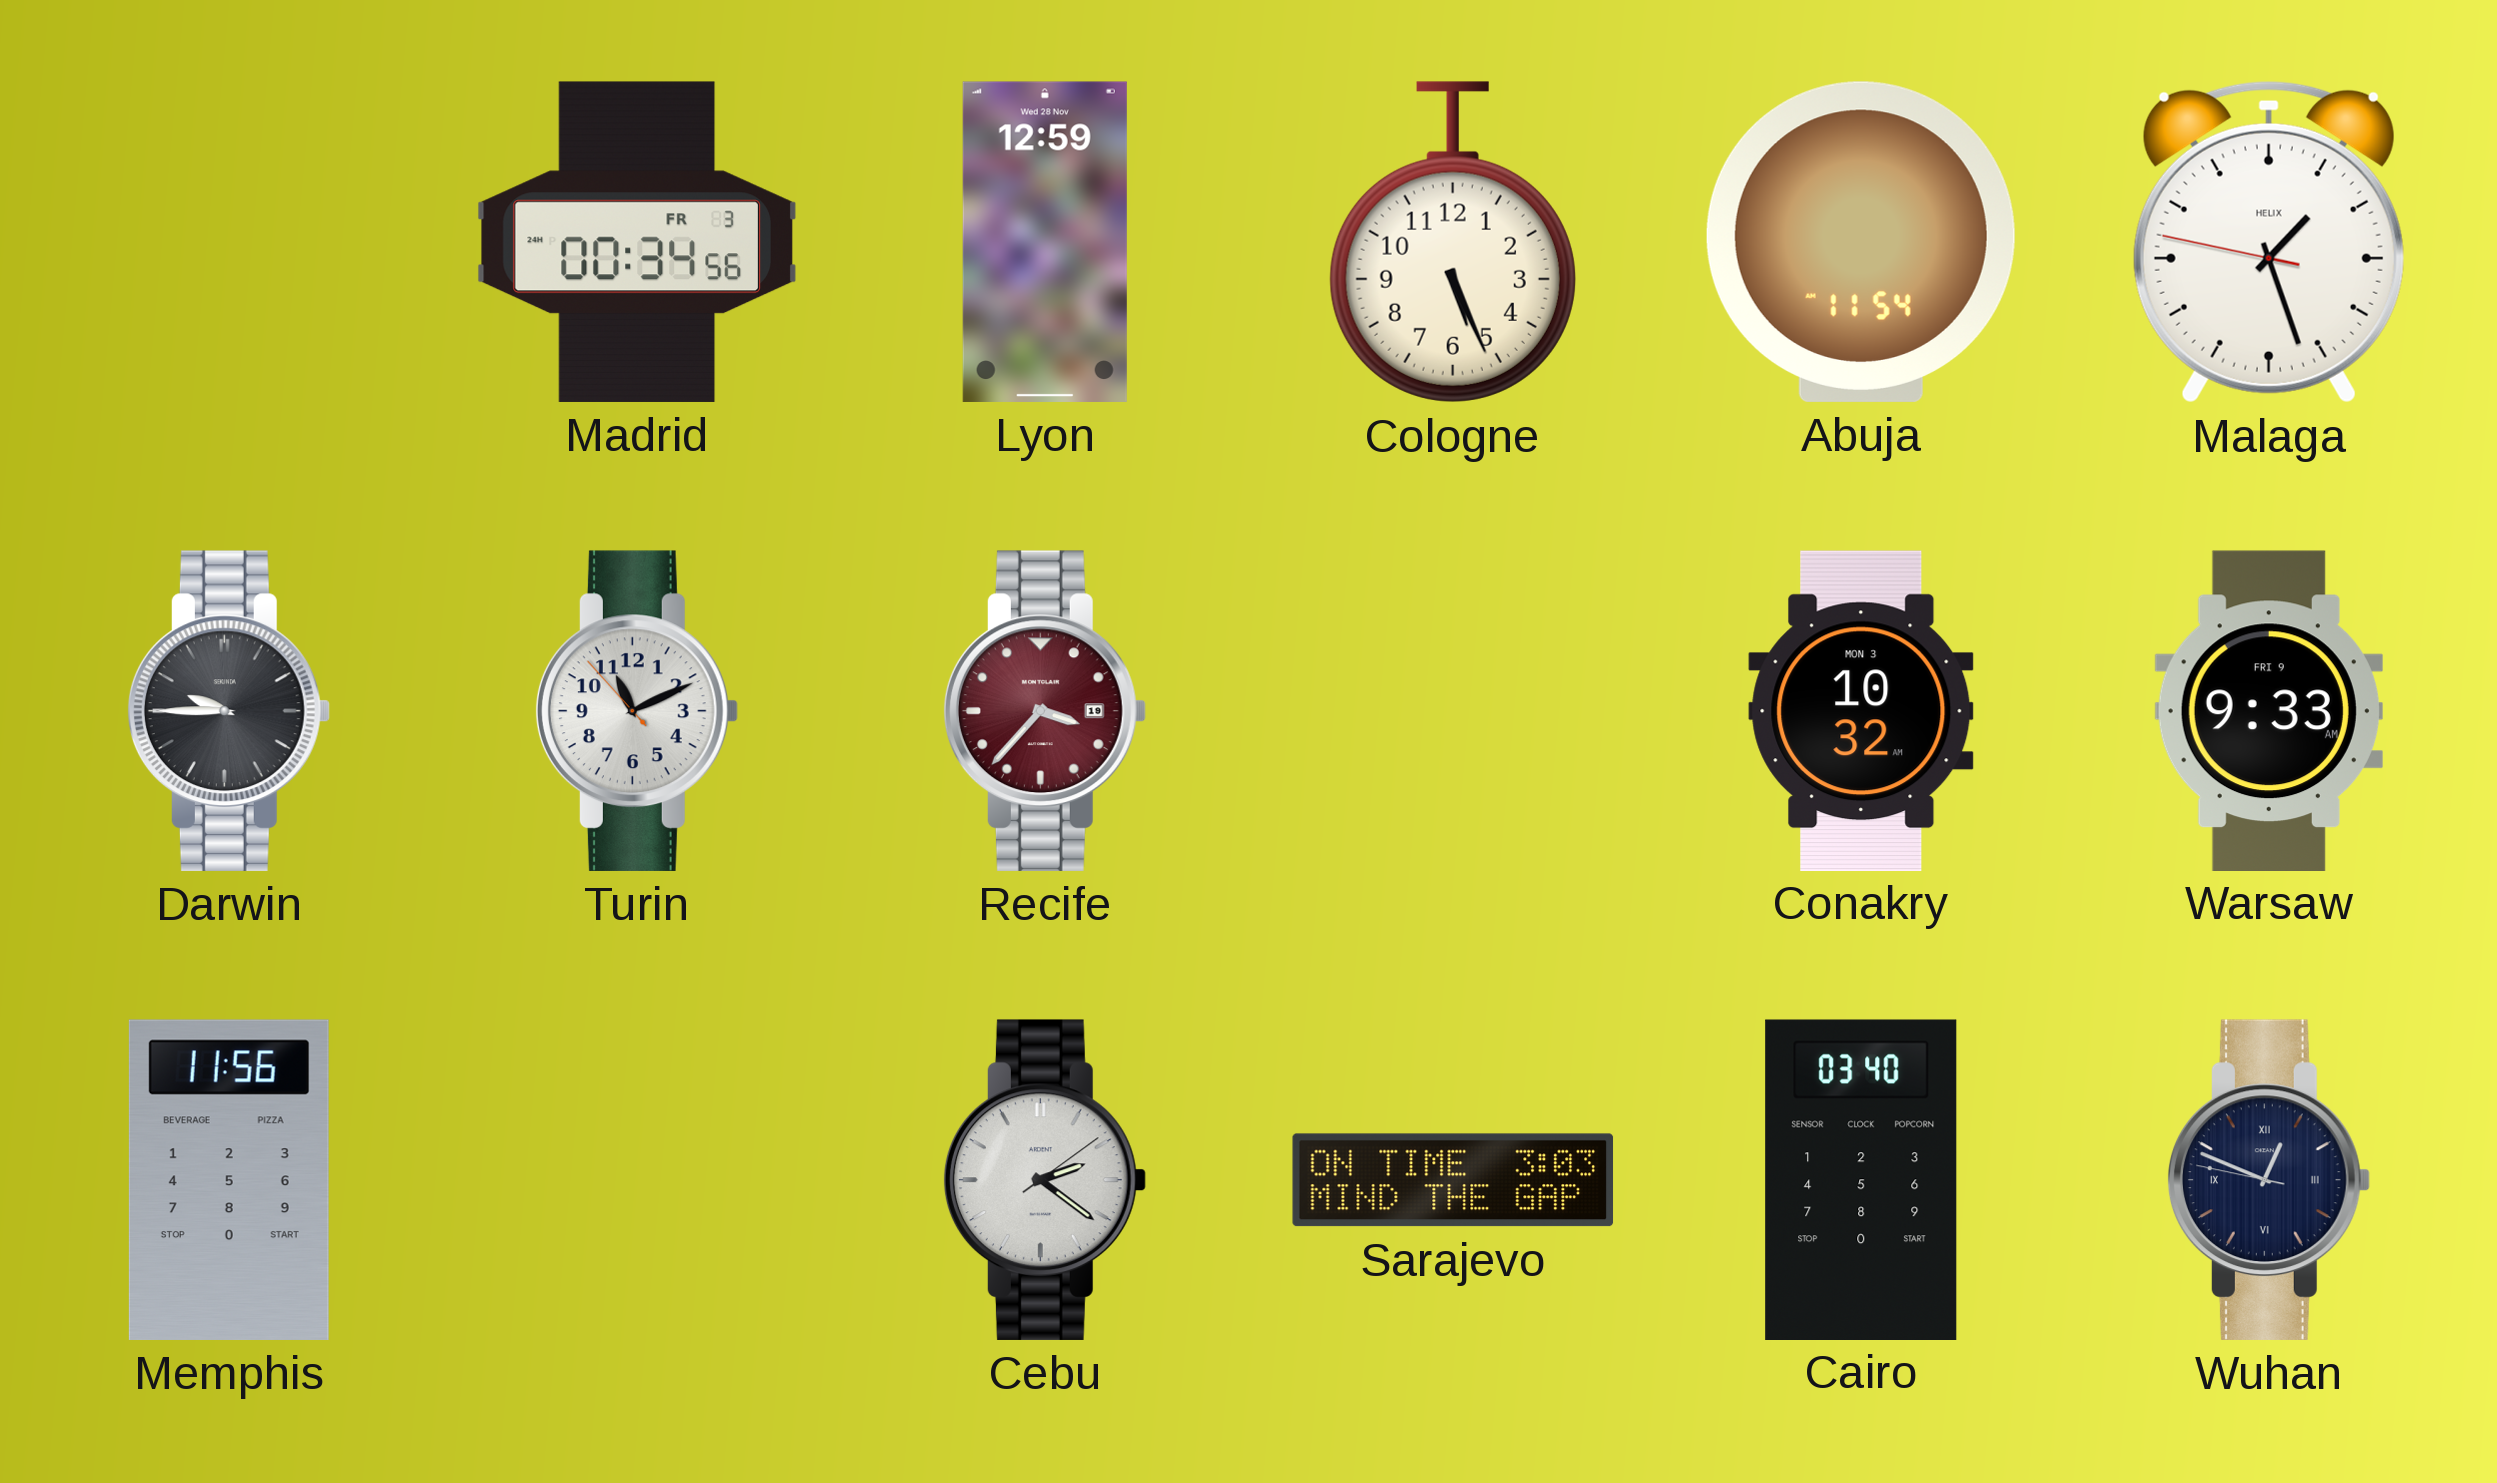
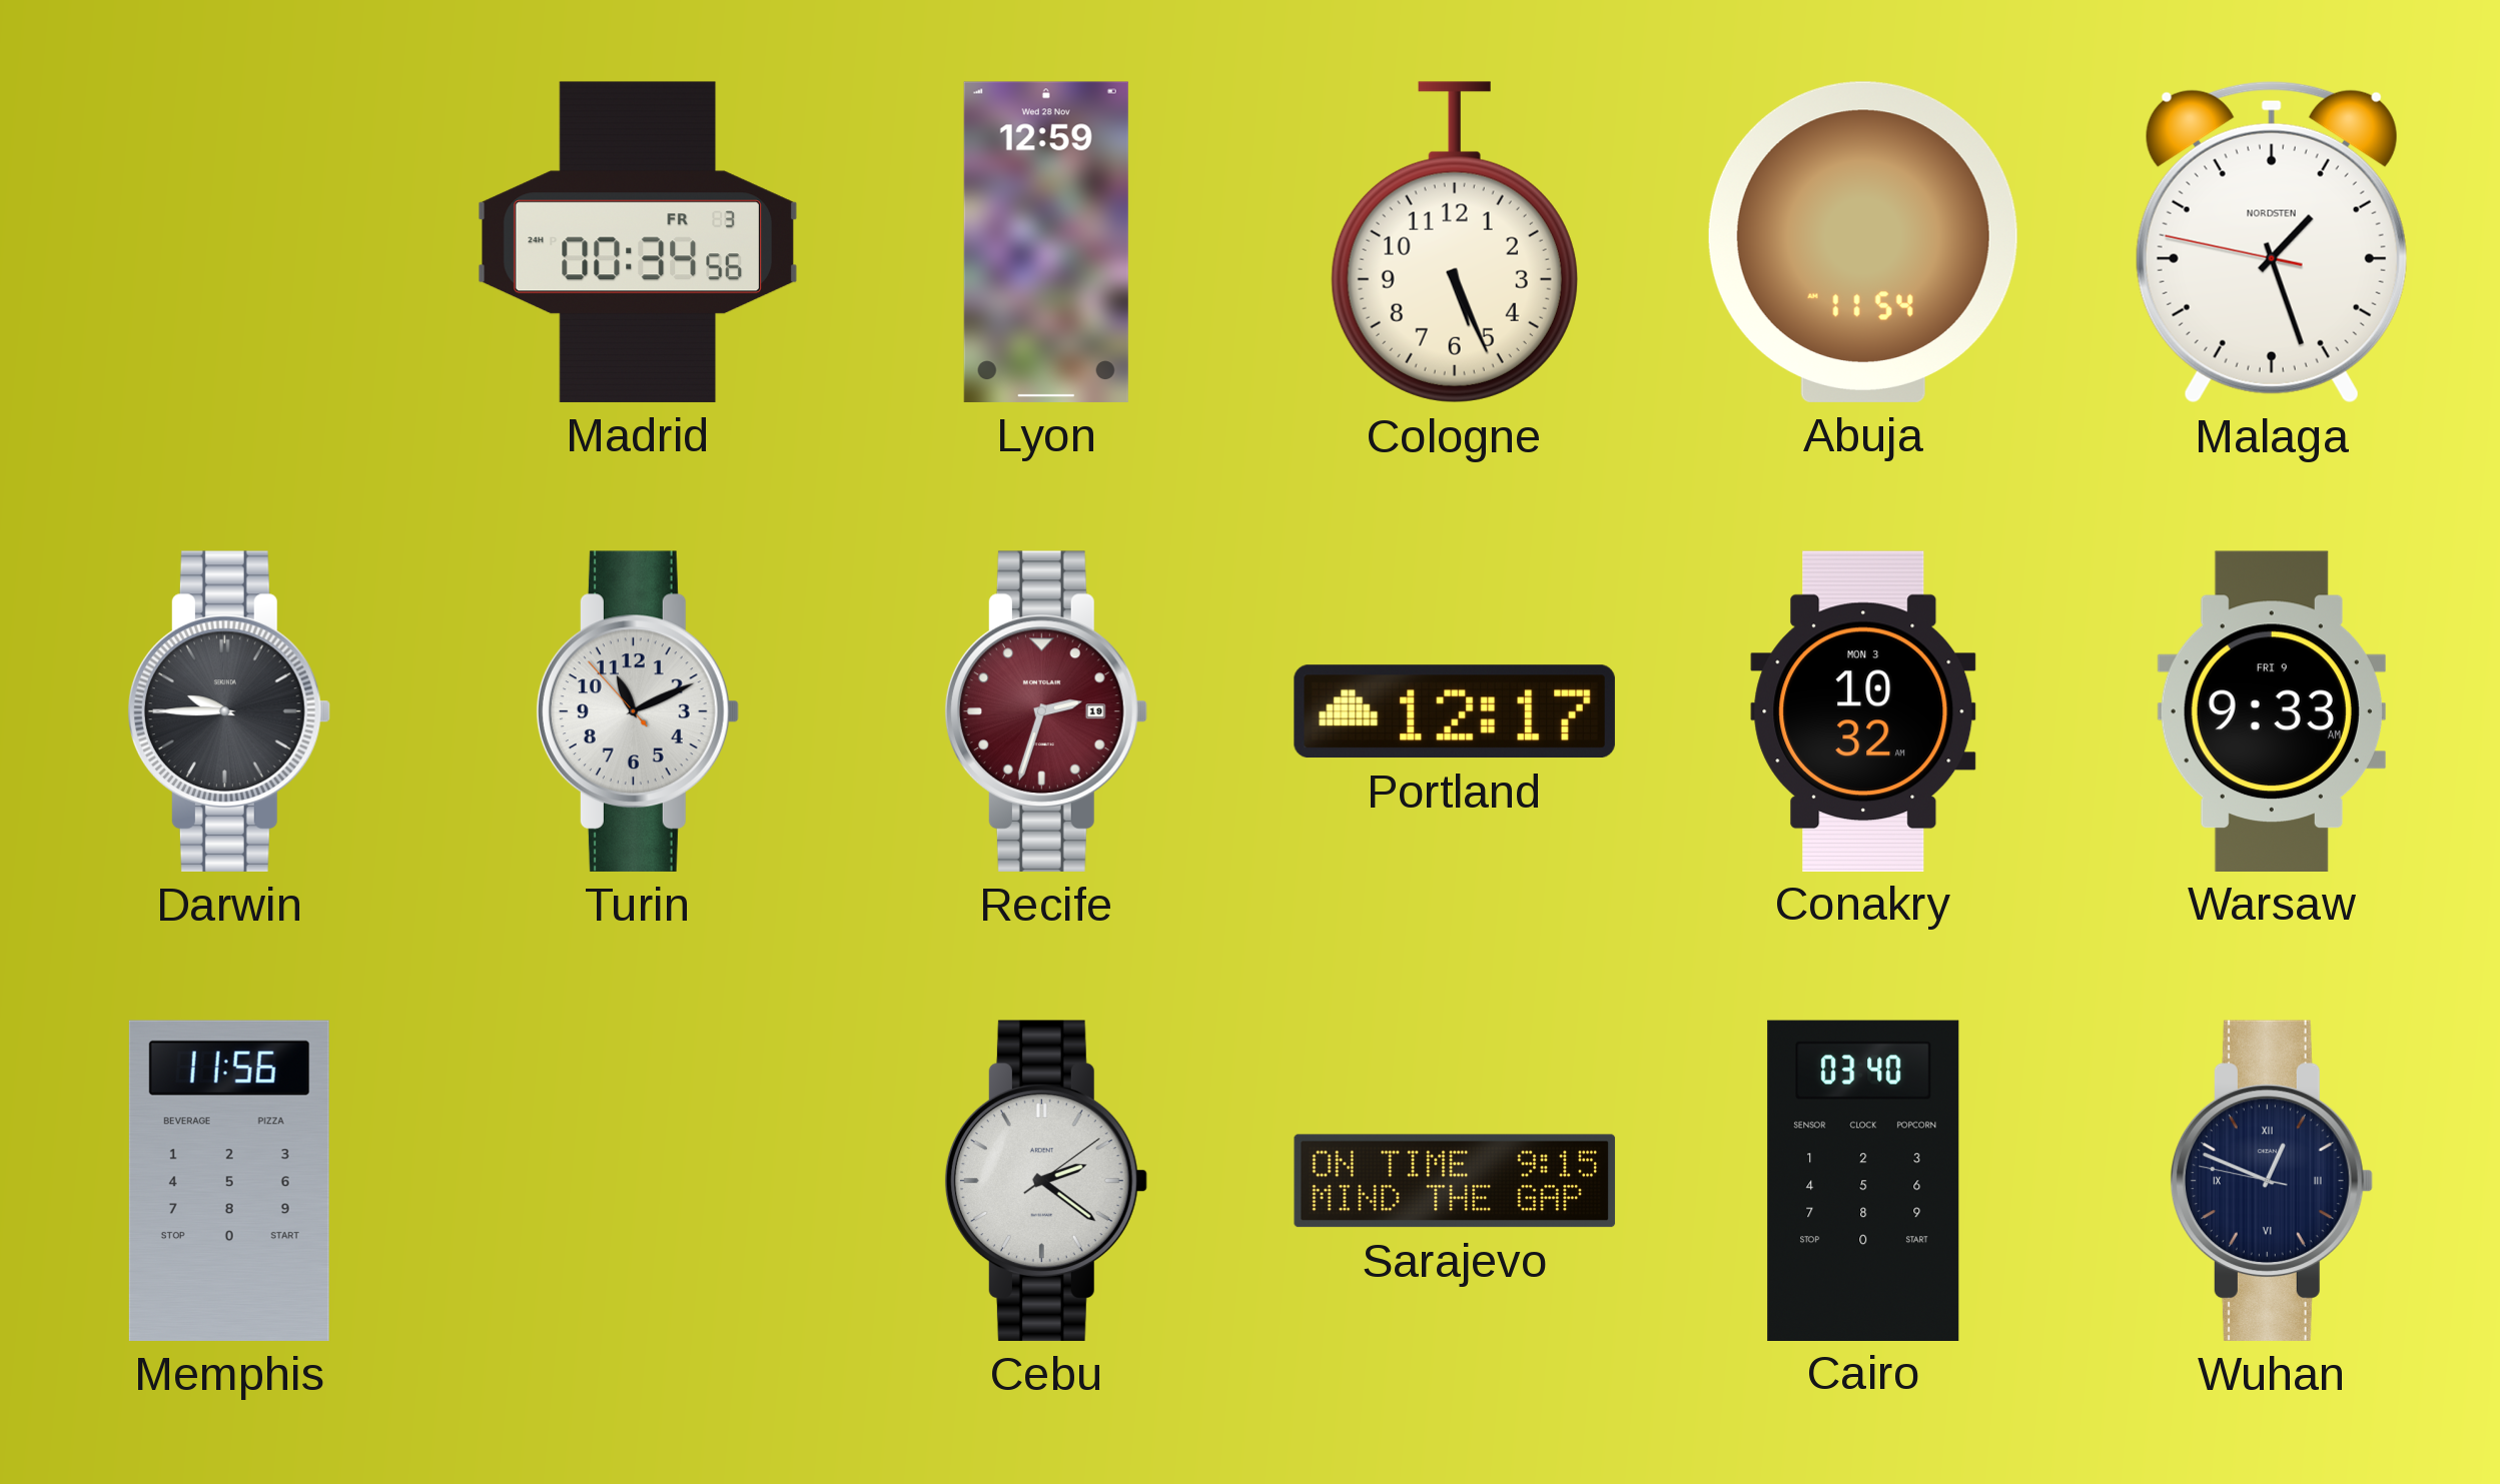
Malaga brand: HELIX -> NORDSTEN (2272, 242)
Recife: 3:37 -> 2:33 (1045, 711)
Portland: none -> 12:17 (1455, 711)
Sarajevo: 3:03 -> 9:15 (1455, 1181)
